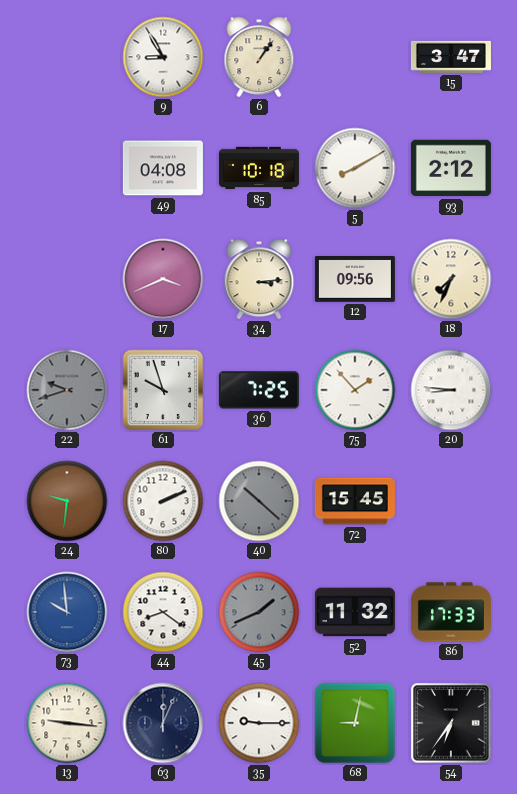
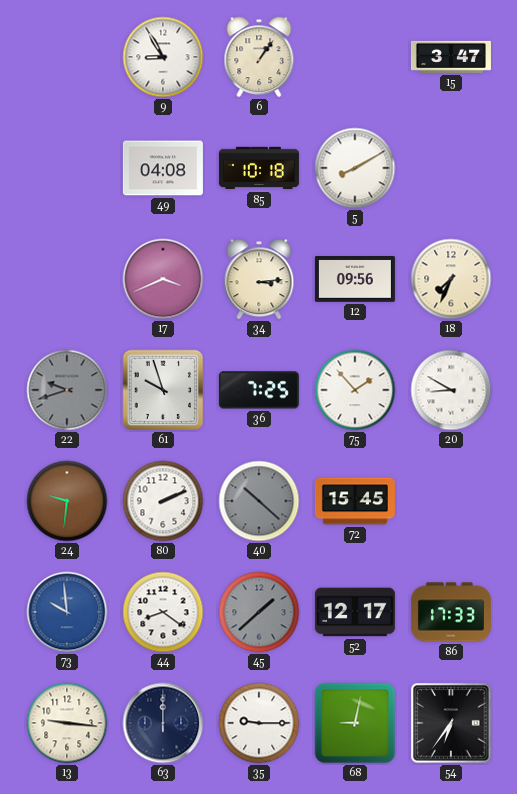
93: 2:12 -> none (451, 168)
20: 8:46 -> 8:50 (451, 390)
45: 1:41 -> 1:38 (259, 612)
52: 11:32 -> 12:17 (355, 612)
63: 12:04 -> 12:00 (163, 723)
